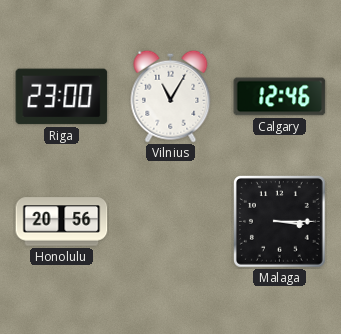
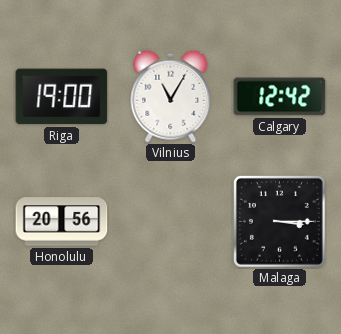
Riga: 23:00 -> 19:00 (62, 97)
Calgary: 12:46 -> 12:42 (280, 97)
